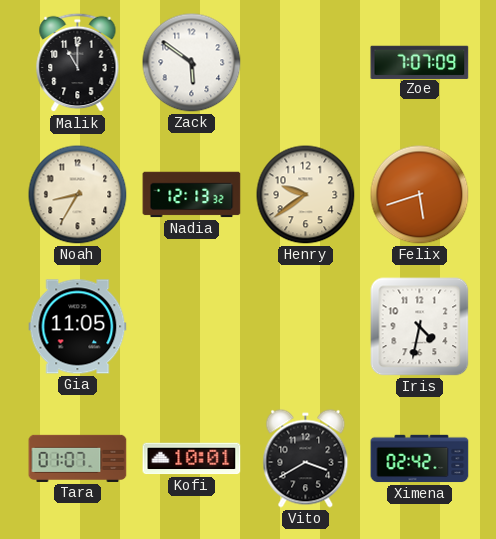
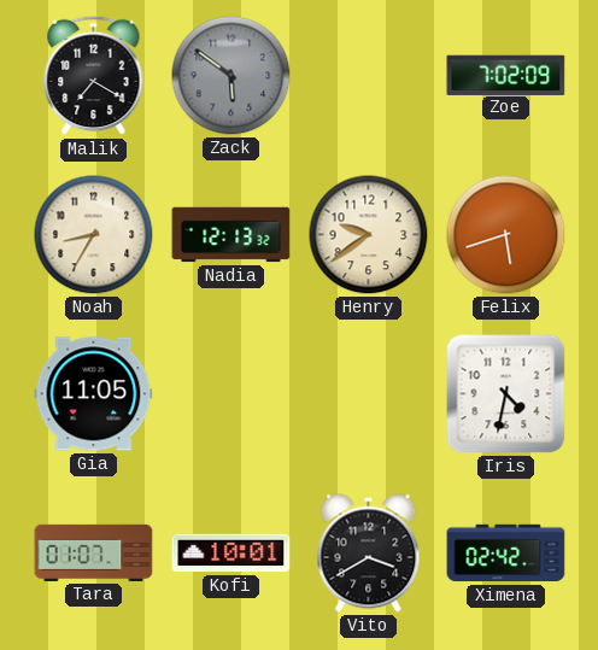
Malik: 11:00 -> 7:20 (94, 76)
Zack dial: white -> grey (231, 76)
Zoe: 7:07 -> 7:02 (506, 75)
